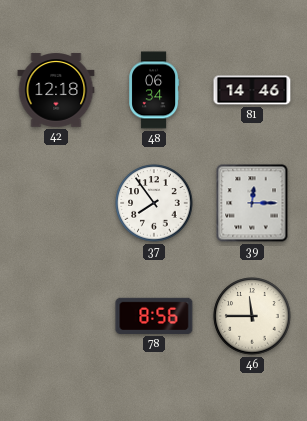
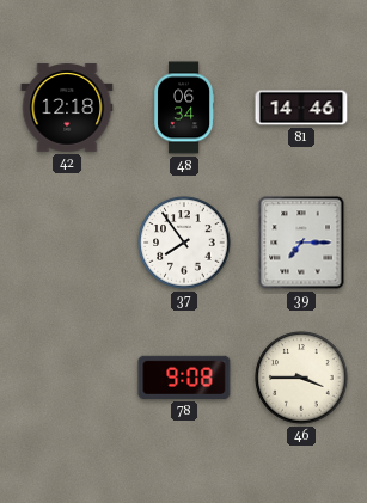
39: 12:15 -> 7:15 (301, 243)
78: 8:56 -> 9:08 (184, 378)
46: 11:45 -> 3:45 (301, 378)
